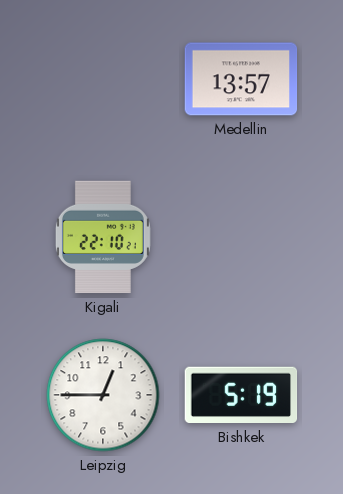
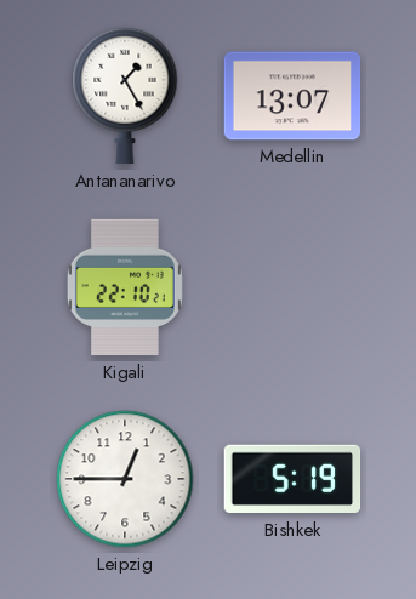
Antananarivo: none -> 1:25 (125, 96)
Medellin: 13:57 -> 13:07 (292, 96)
